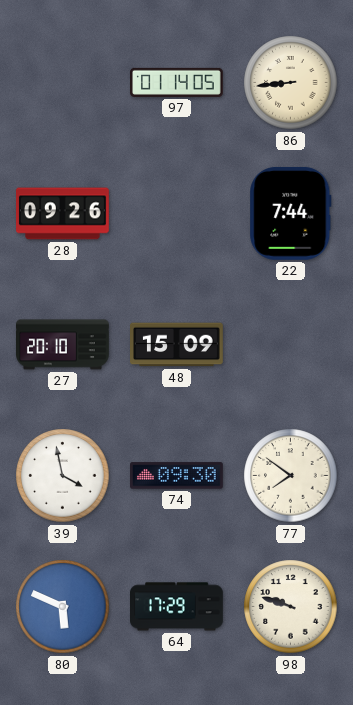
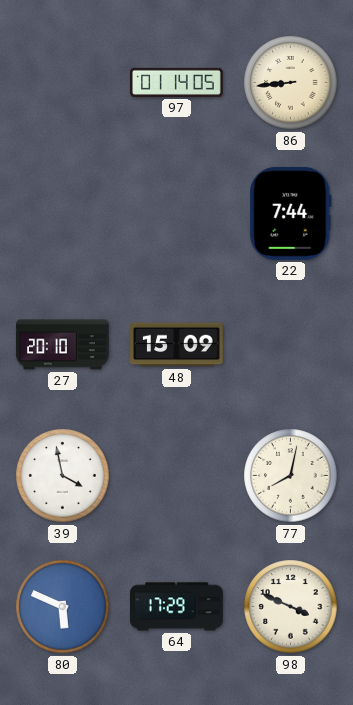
28: 09:26 -> none (63, 214)
74: 09:30 -> none (177, 476)
77: 7:51 -> 8:02 (291, 476)
98: 9:48 -> 3:49 (291, 607)
